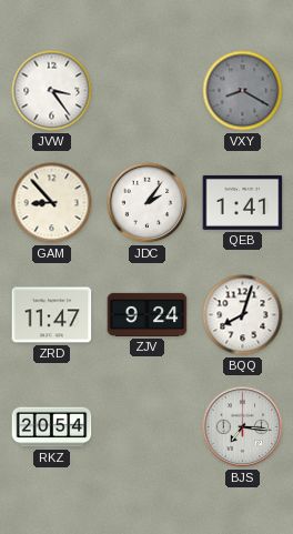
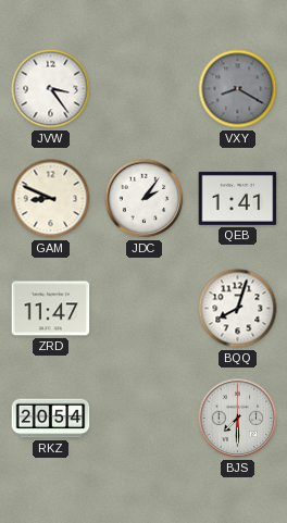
GAM: 8:53 -> 8:49 (51, 199)
ZJV: 9:24 -> none (148, 314)
BJS: 7:16 -> 7:30 (238, 419)
